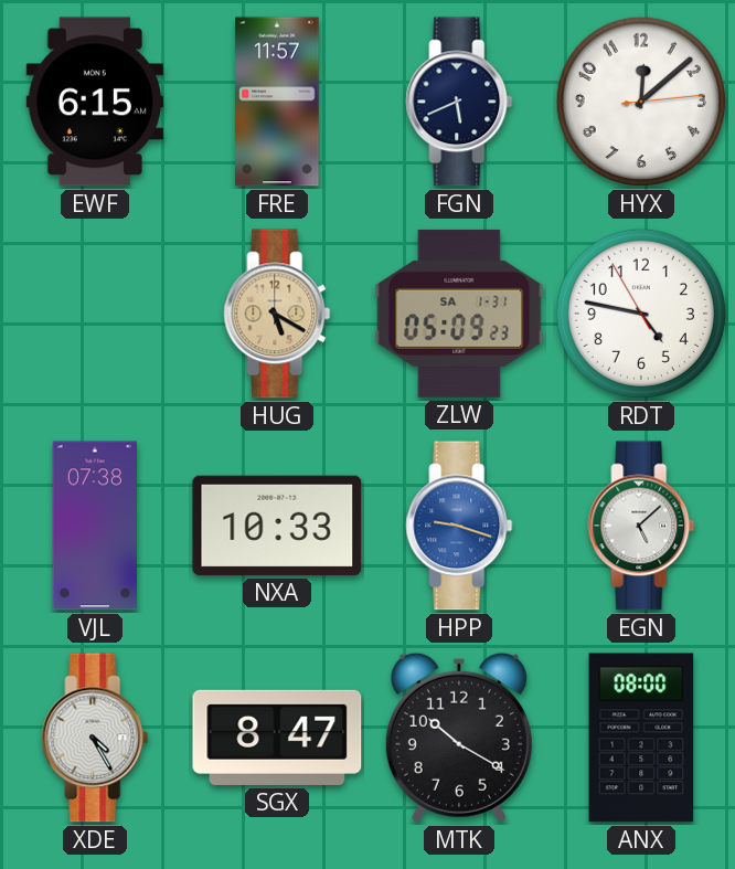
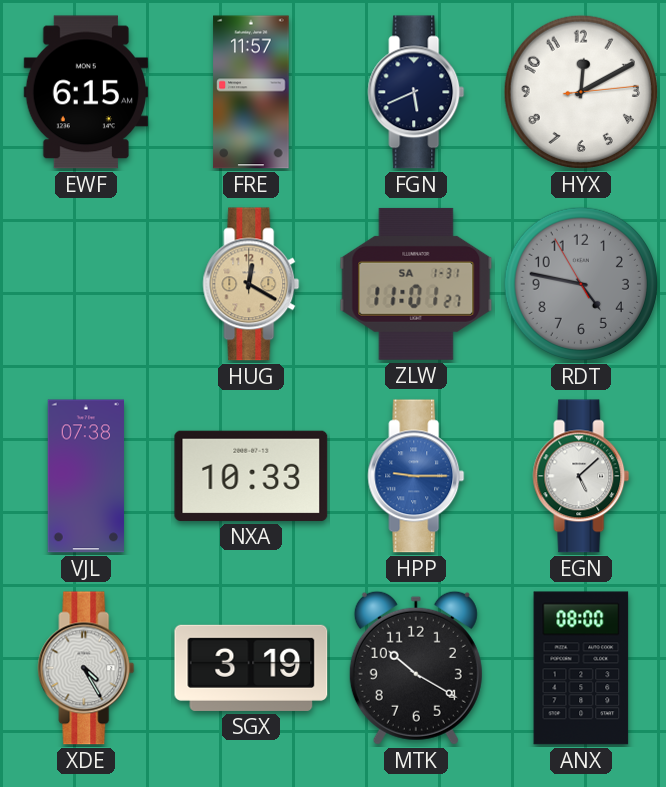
HYX: 12:08 -> 12:10 (581, 92)
HUG: 5:20 -> 12:20 (251, 284)
ZLW: 05:09 -> 11:01 (416, 284)
RDT dial: white -> grey (581, 284)
HPP: 9:18 -> 9:15 (416, 476)
SGX: 8:47 -> 3:19 (251, 668)
